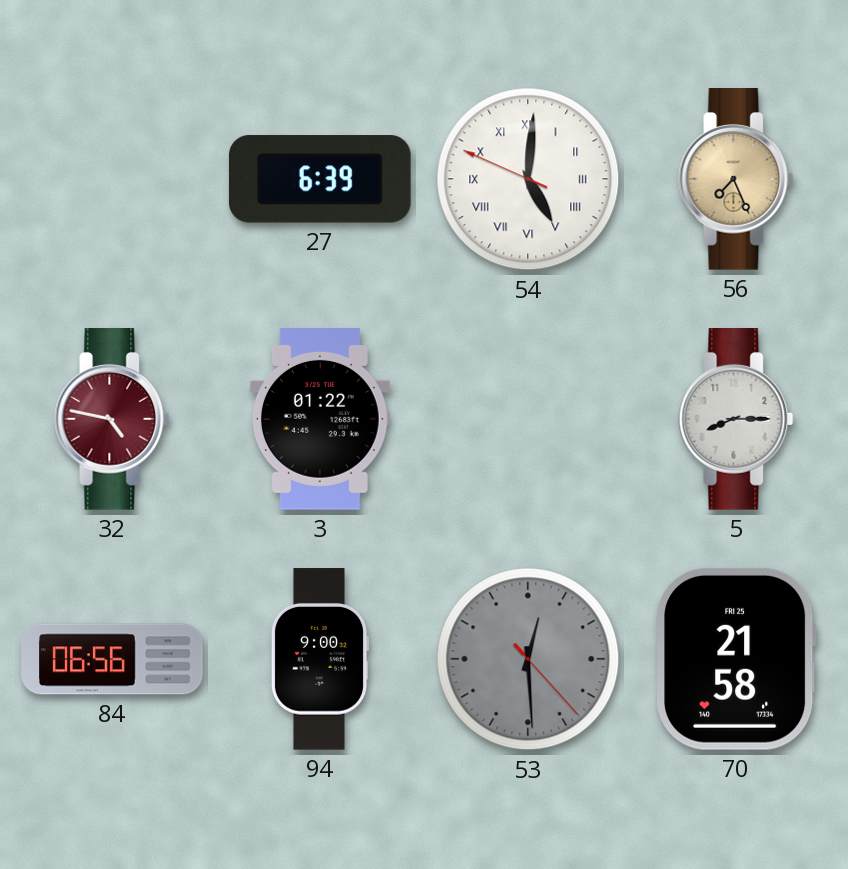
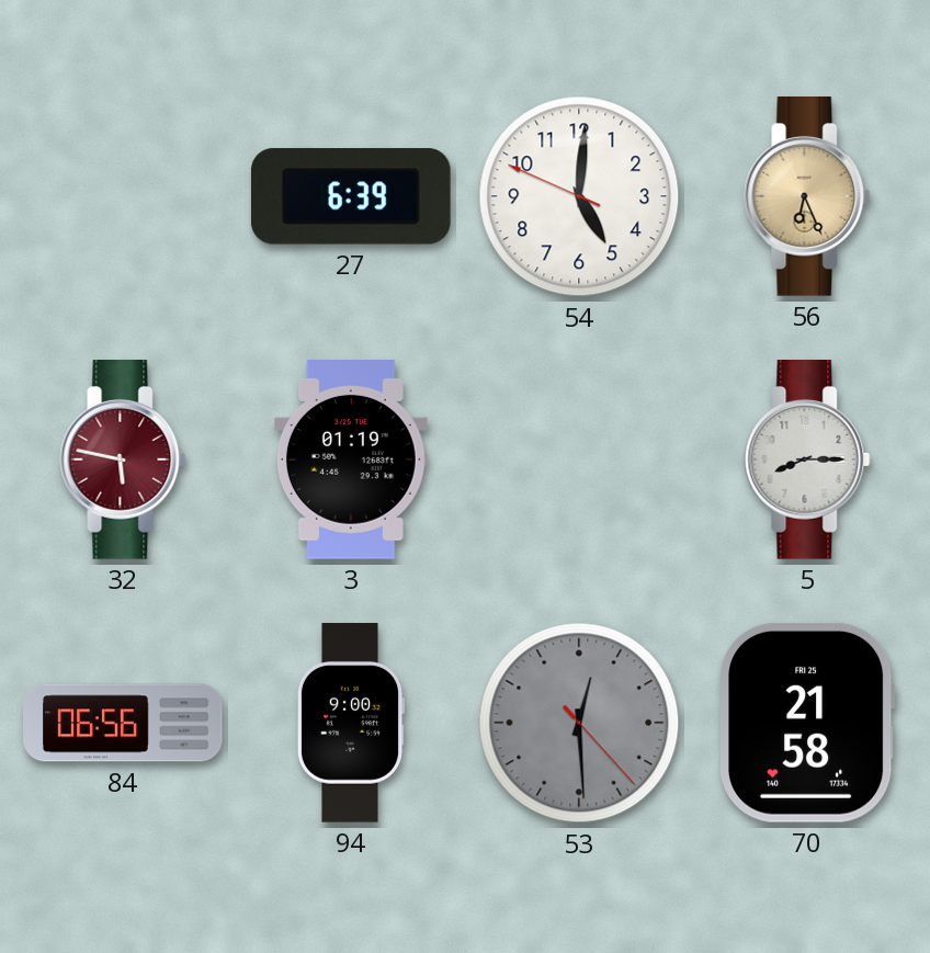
54 numerals: Roman -> Arabic (579, 196)
56: 7:26 -> 6:26 (807, 196)
32: 4:47 -> 5:47 (123, 460)
3: 01:22 -> 01:19 (351, 460)
